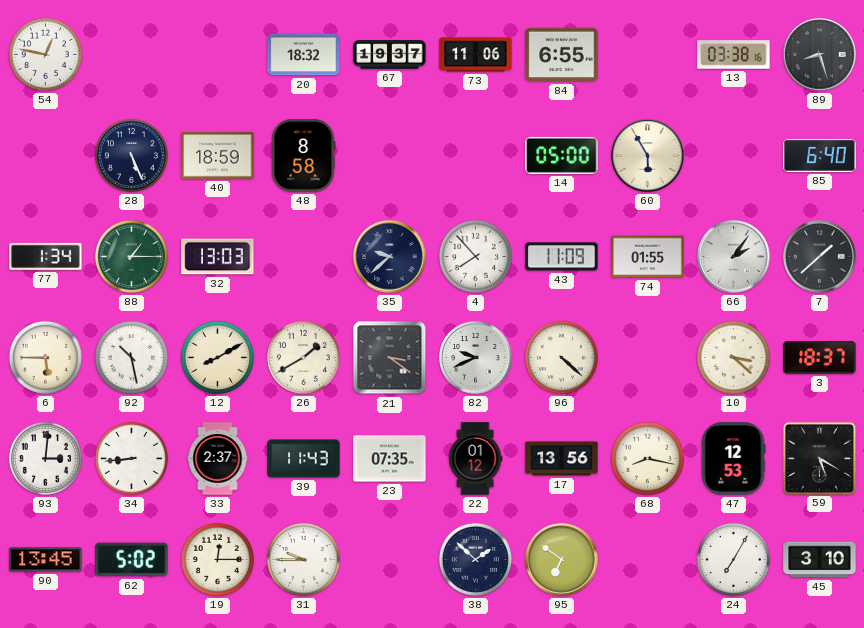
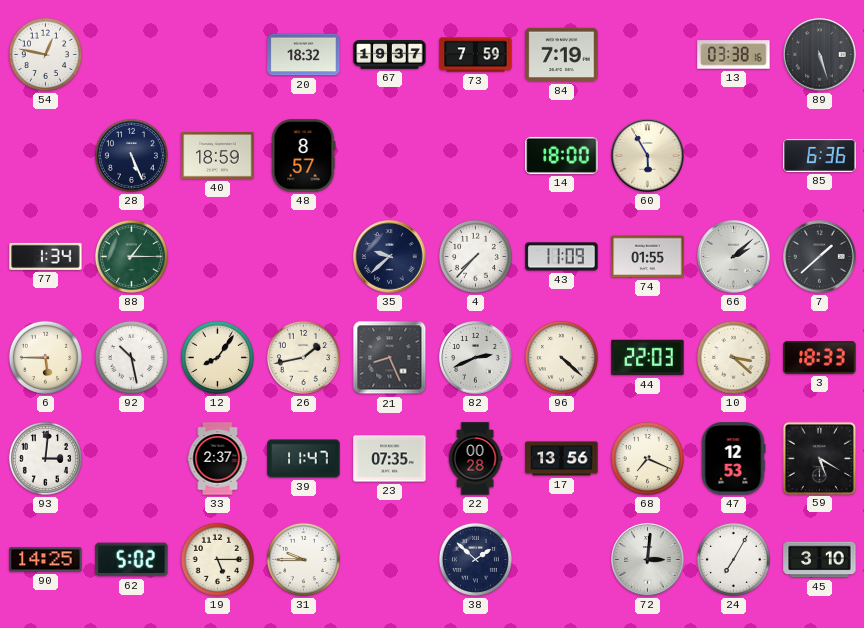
73: 11:06 -> 7:59 (476, 55)
84: 6:55 -> 7:19 (562, 55)
89: 8:27 -> 5:27 (820, 55)
48: 8:58 -> 8:57 (303, 156)
14: 05:00 -> 18:00 (562, 155)
85: 6:40 -> 6:36 (820, 155)
32: 13:03 -> none (218, 257)
4: 7:53 -> 7:37 (475, 256)
66: 2:06 -> 2:08 (734, 257)
12: 8:10 -> 8:06 (217, 357)
26: 1:40 -> 1:43 (303, 357)
21: 3:21 -> 8:26 (390, 358)
82: 9:41 -> 2:41 (476, 358)
44: none -> 22:03 (648, 358)
3: 18:37 -> 18:33 (820, 358)
34: 8:44 -> none (131, 458)
39: 11:43 -> 11:47 (304, 459)
22: 01:12 -> 00:28 (475, 459)
68: 8:17 -> 7:19 (647, 458)
90: 13:45 -> 14:25 (46, 560)
19: 12:15 -> 5:15 (217, 559)
95: 6:51 -> none (562, 560)
72: none -> 3:01 (648, 560)
